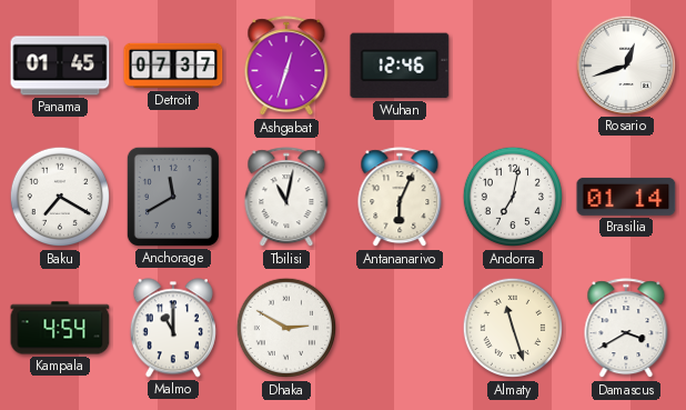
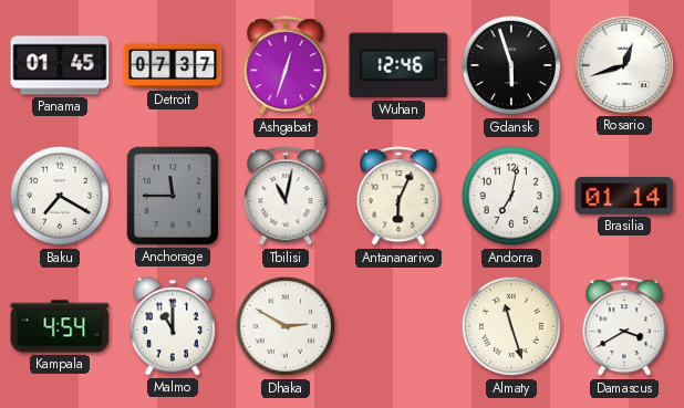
Gdansk: none -> 5:57 (511, 65)
Anchorage: 11:40 -> 11:45 (173, 196)
